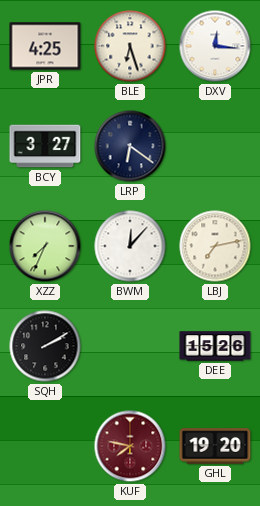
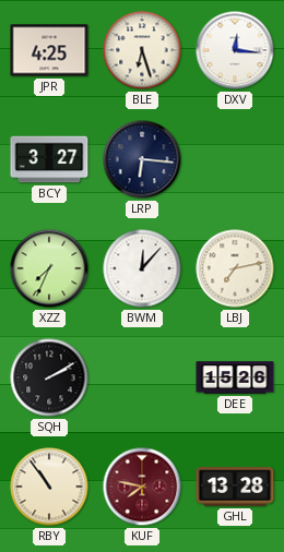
LRP: 6:21 -> 6:16 (142, 159)
RBY: none -> 10:54 (49, 487)
GHL: 19:20 -> 13:28 (235, 487)
